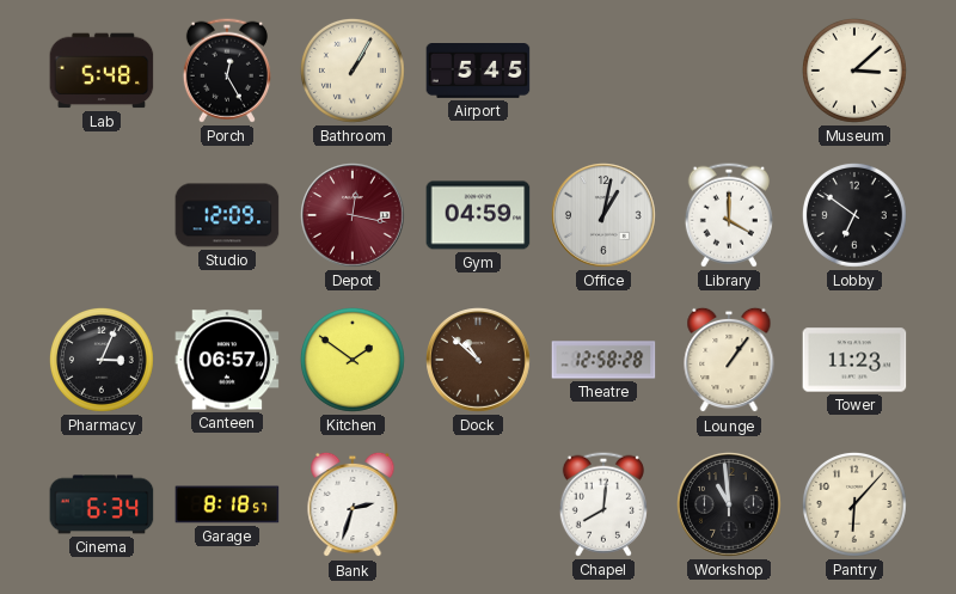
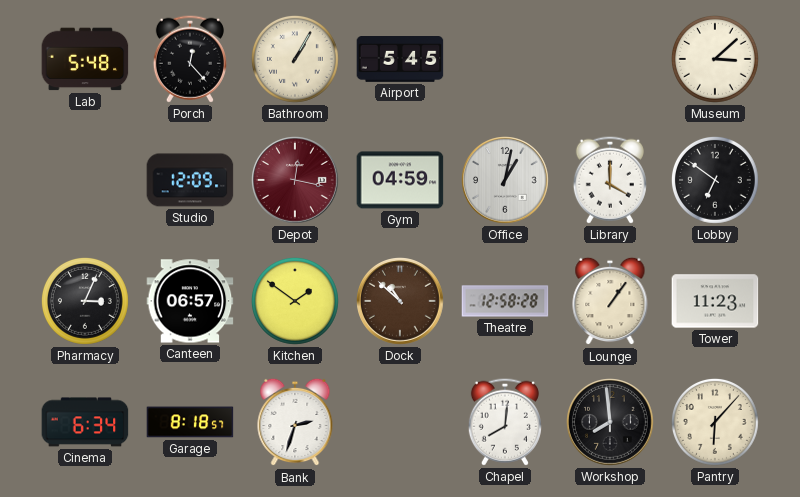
Porch: 12:25 -> 12:23 (190, 59)
Workshop: 10:59 -> 7:59 (611, 423)
